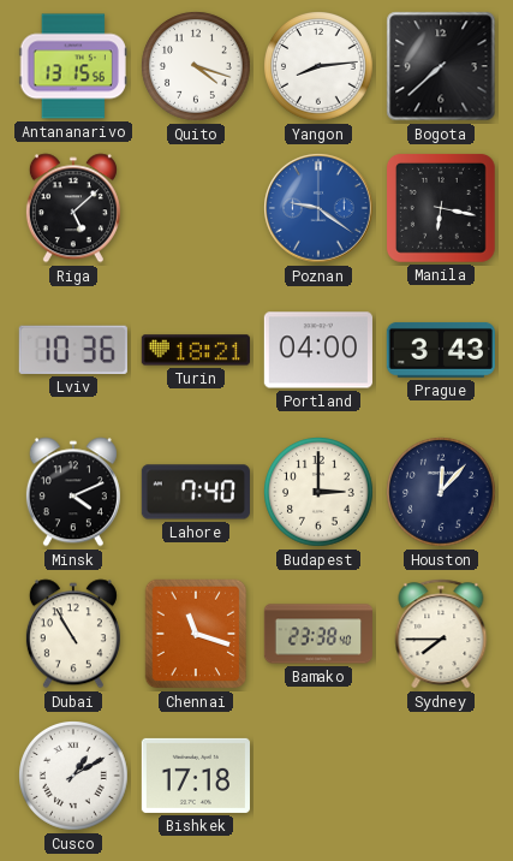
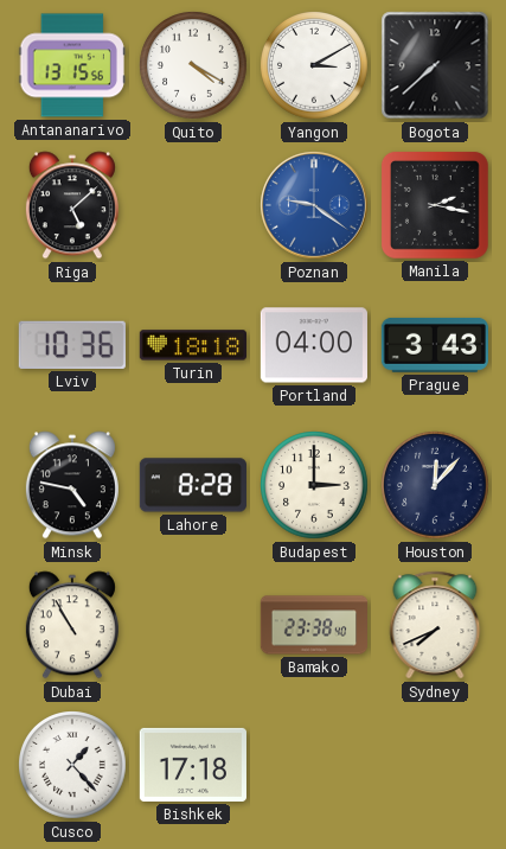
Quito: 4:18 -> 4:20 (193, 65)
Yangon: 8:14 -> 3:10 (314, 65)
Manila: 6:17 -> 2:17 (435, 205)
Turin: 18:21 -> 18:18 (193, 345)
Minsk: 4:11 -> 4:47 (72, 485)
Lahore: 7:40 -> 8:28 (193, 485)
Chennai: 11:18 -> none (196, 634)
Sydney: 7:45 -> 7:41 (435, 625)
Cusco: 1:10 -> 1:23 (72, 765)
